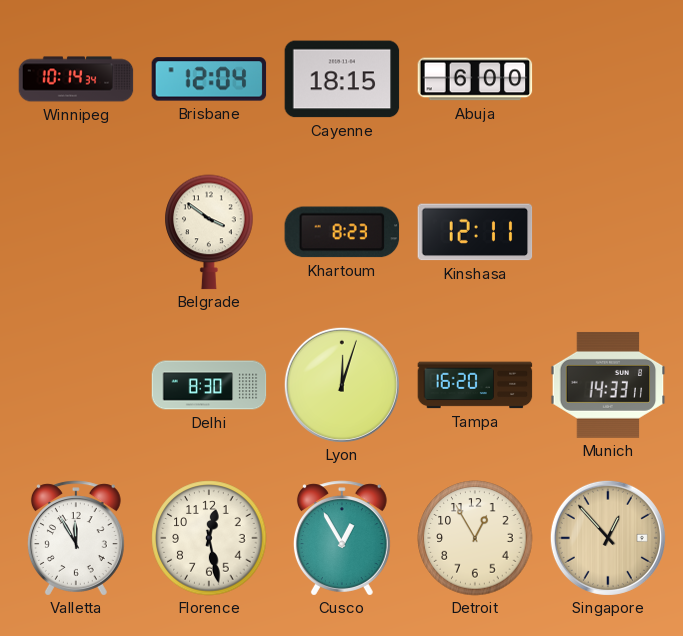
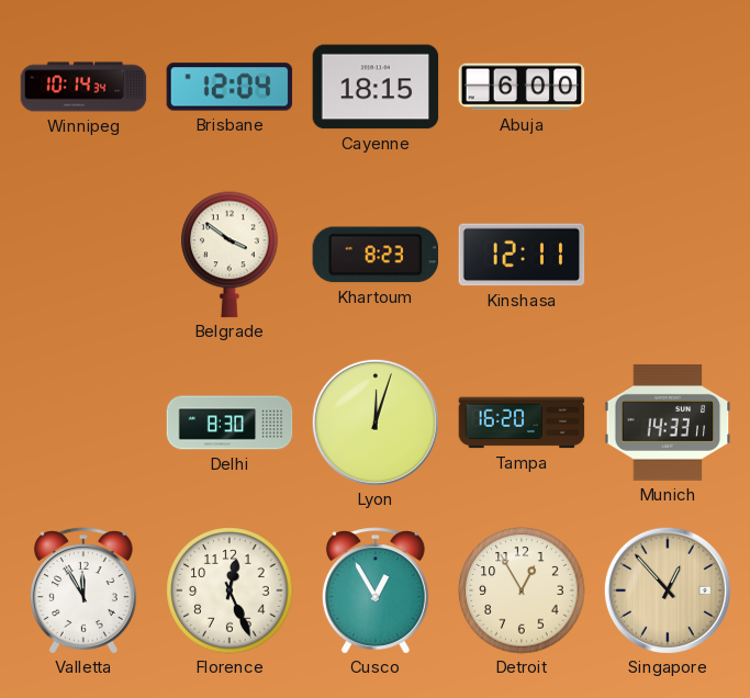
Florence: 12:28 -> 12:26 (230, 590)
